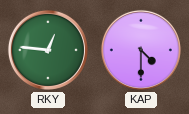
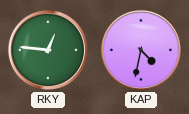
KAP: 4:30 -> 4:32 (141, 50)
